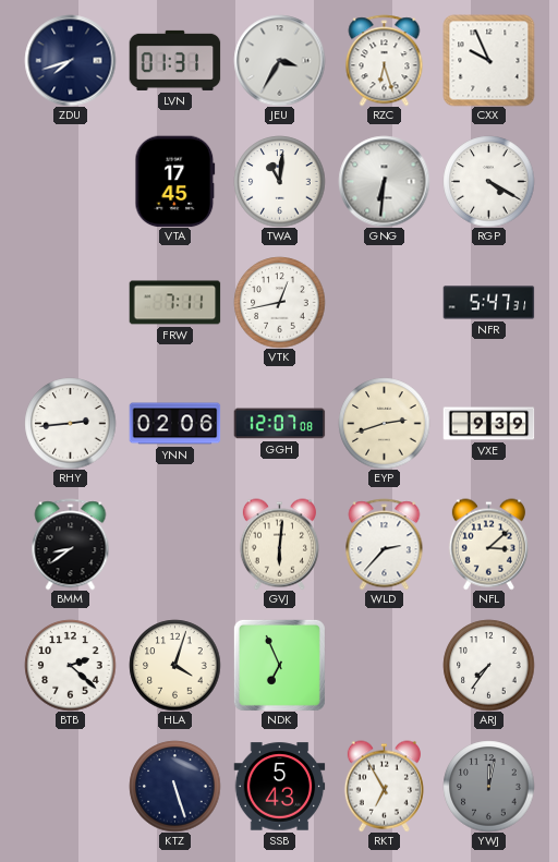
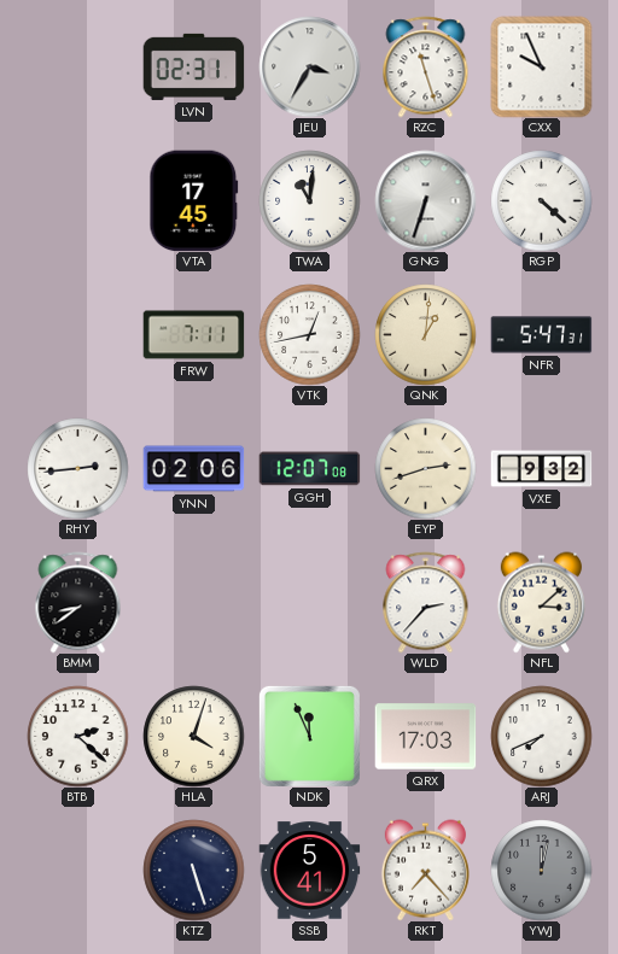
ZDU: 7:42 -> none (70, 60)
LVN: 01:31 -> 02:31 (193, 66)
RZC: 6:27 -> 11:27 (426, 66)
GNG: 6:31 -> 6:33 (425, 200)
RGP: 4:20 -> 4:22 (541, 200)
QNK: none -> 1:01 (425, 334)
VXE: 9:39 -> 9:32 (541, 469)
GVJ: 6:01 -> none (279, 544)
NDK: 6:56 -> 11:56 (309, 736)
QRX: none -> 17:03 (425, 737)
ARJ: 7:36 -> 7:41 (541, 736)
SSB: 5:43 -> 5:41 (309, 871)
RKT: 6:55 -> 7:23 (425, 870)
